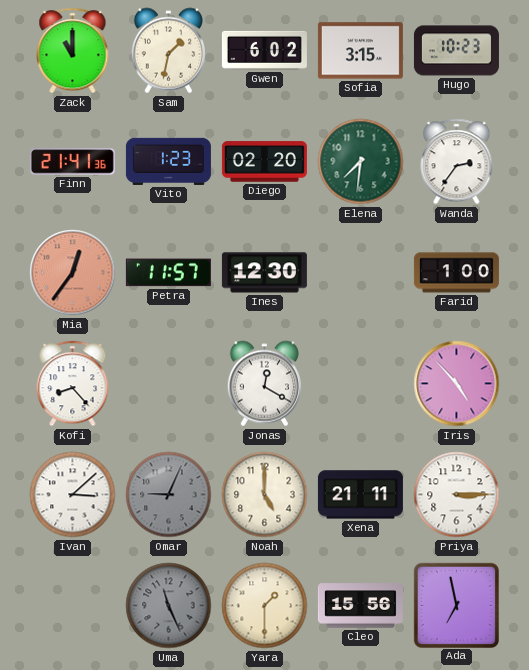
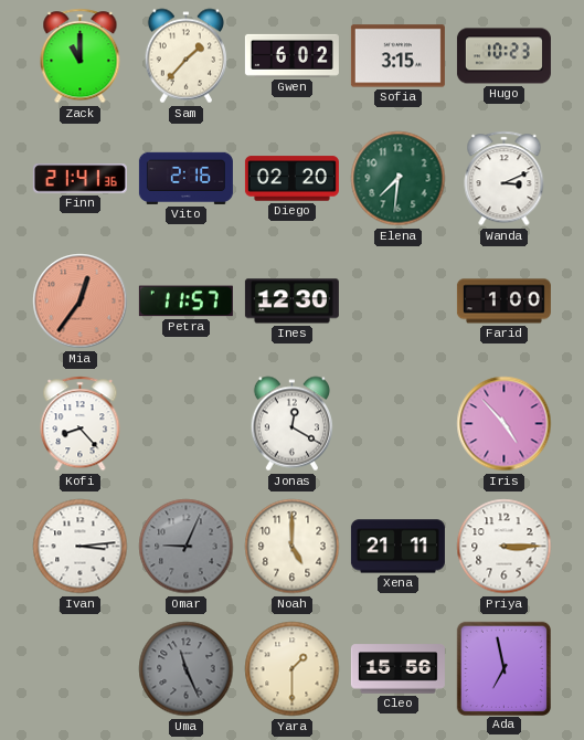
Sam: 1:32 -> 1:37 (185, 56)
Vito: 1:23 -> 2:16 (185, 178)
Wanda: 2:36 -> 3:11 (505, 179)
Ivan: 3:08 -> 3:14 (81, 547)
